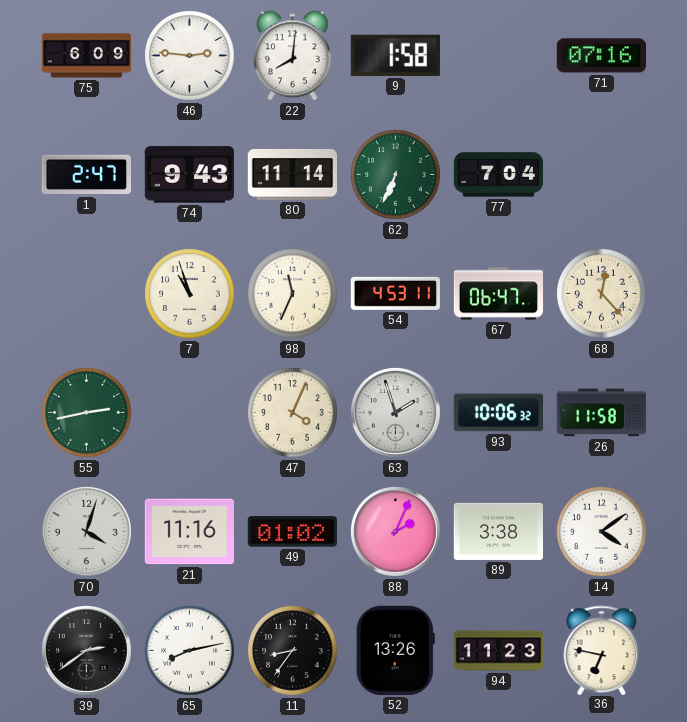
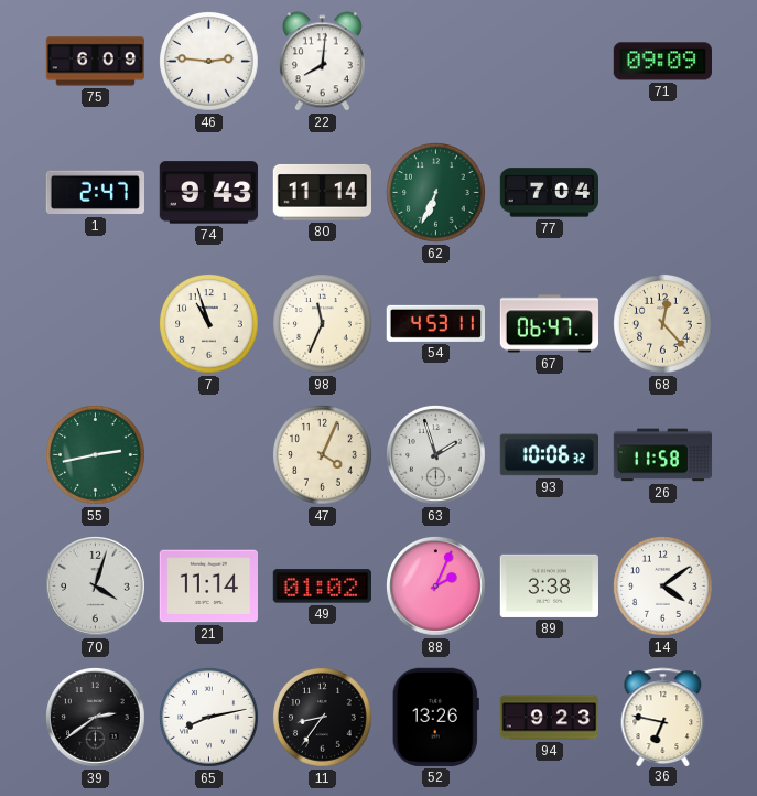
9: 1:58 -> none (395, 55)
71: 07:16 -> 09:09 (662, 62)
21: 11:16 -> 11:14 (208, 587)
94: 11:23 -> 9:23 (550, 718)
